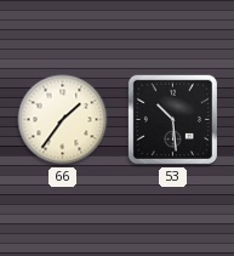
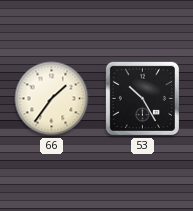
53: 10:29 -> 10:25 (142, 98)
